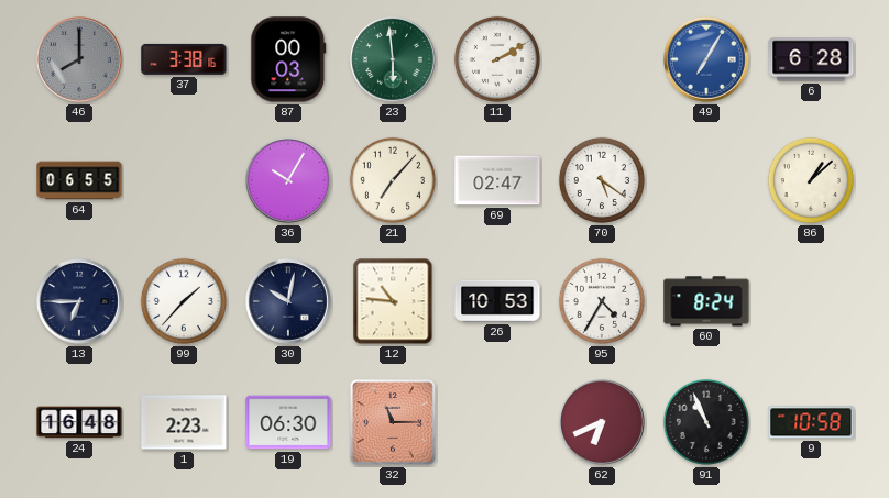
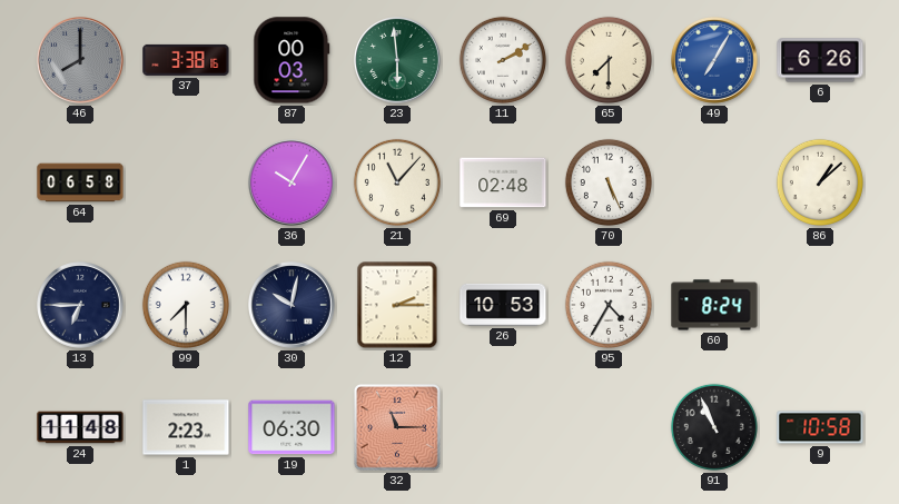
65: none -> 7:30 (609, 60)
6: 6:28 -> 6:26 (820, 60)
64: 06:55 -> 06:58 (80, 182)
21: 7:07 -> 11:07 (397, 182)
69: 02:47 -> 02:48 (503, 182)
70: 5:21 -> 5:26 (609, 182)
99: 1:37 -> 7:30 (186, 305)
12: 10:46 -> 2:15 (397, 305)
24: 16:48 -> 11:48 (80, 427)
62: 6:41 -> none (603, 423)
